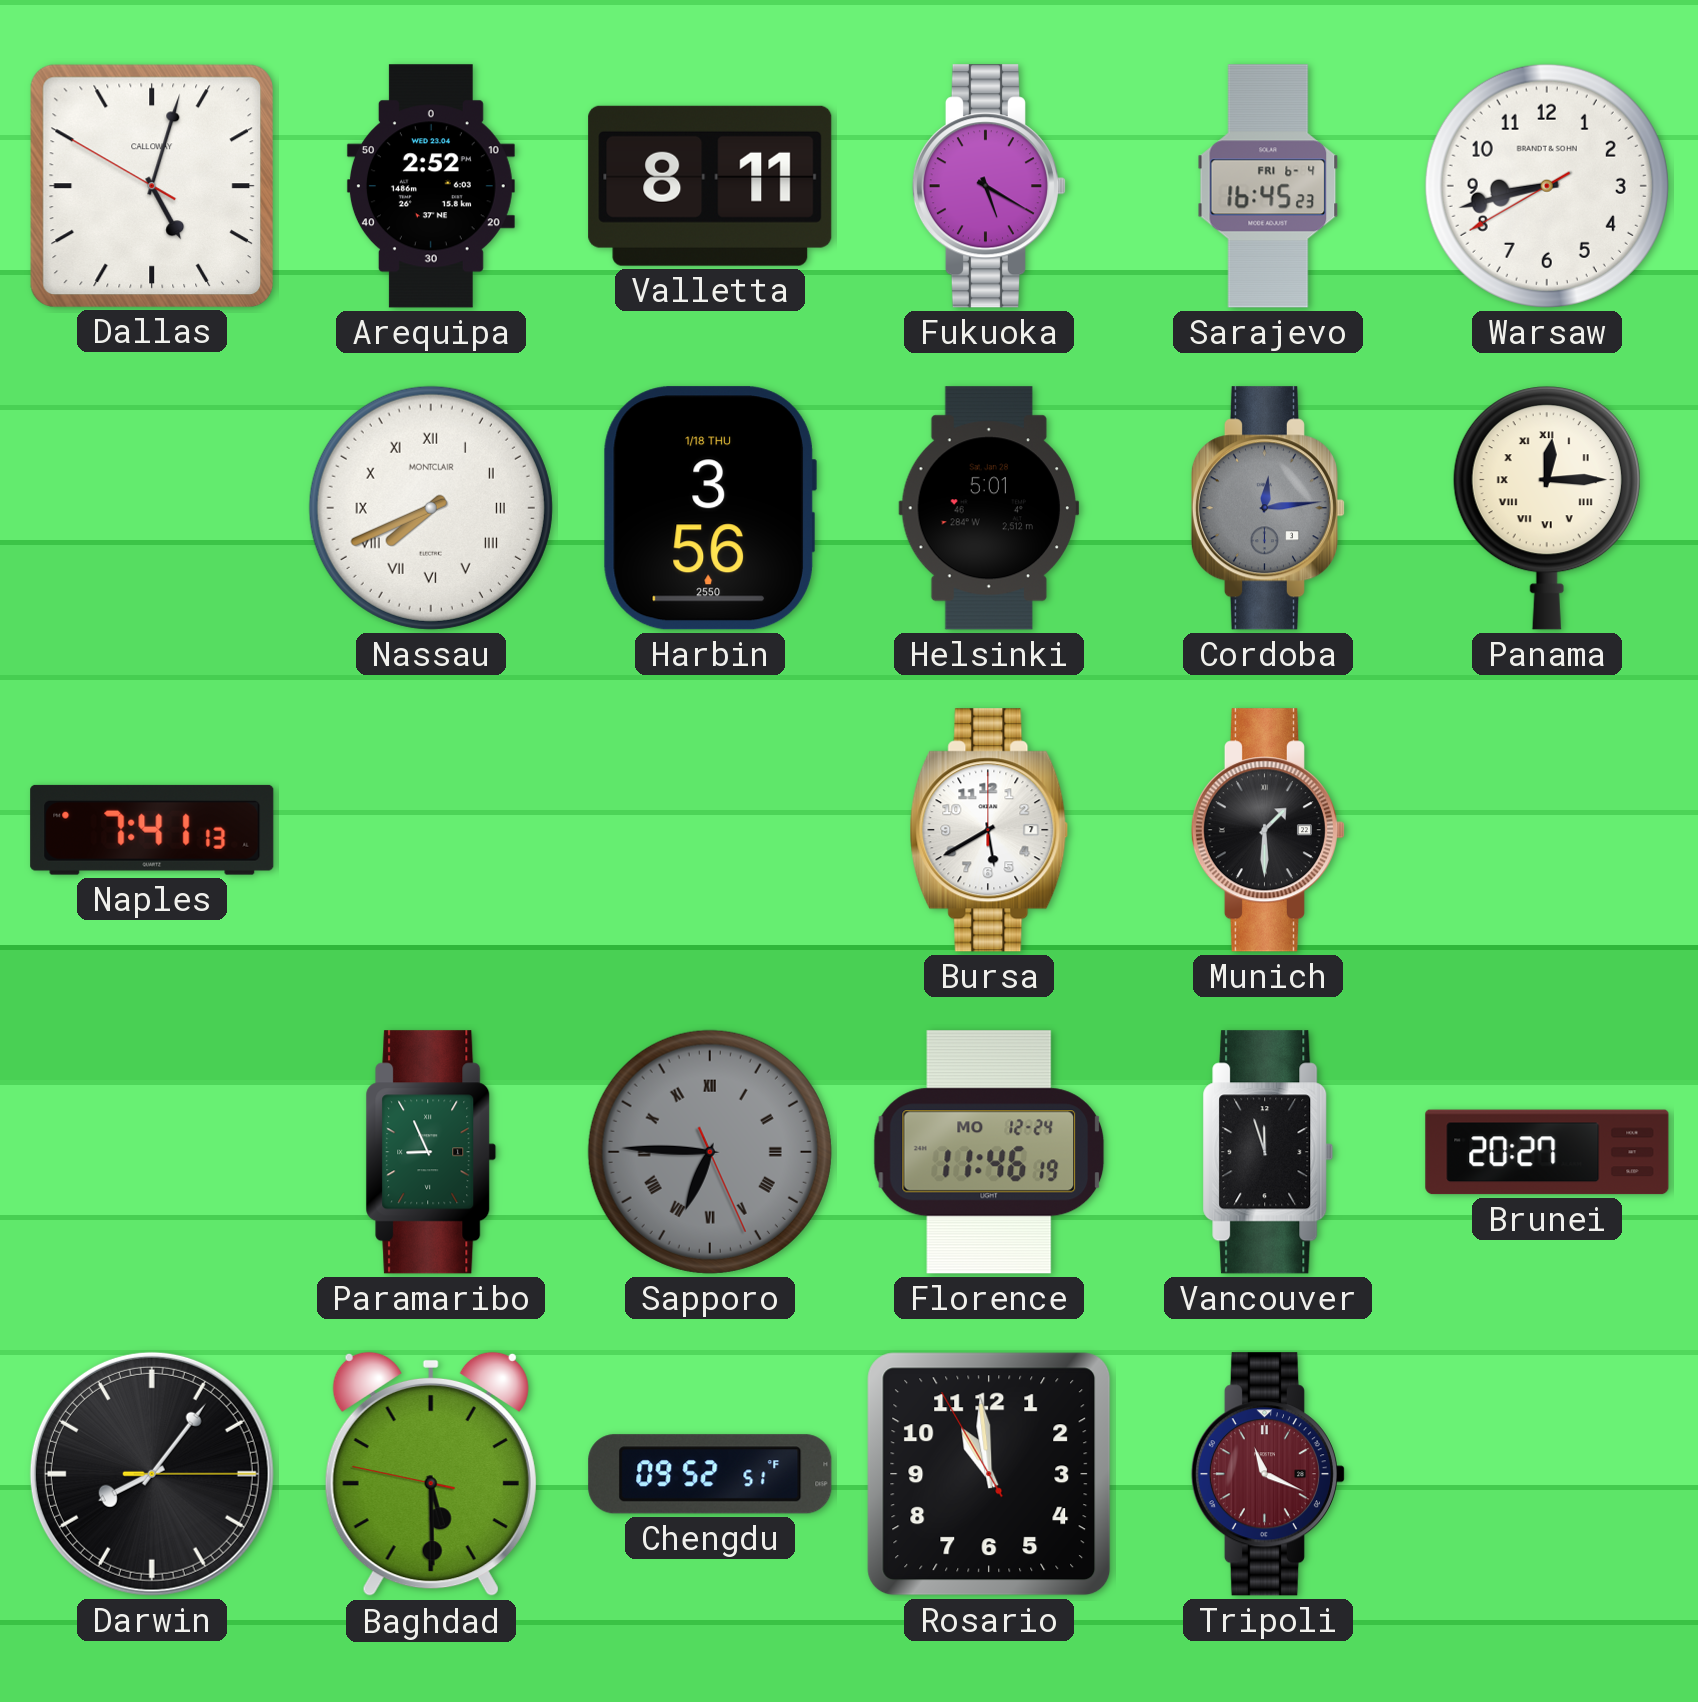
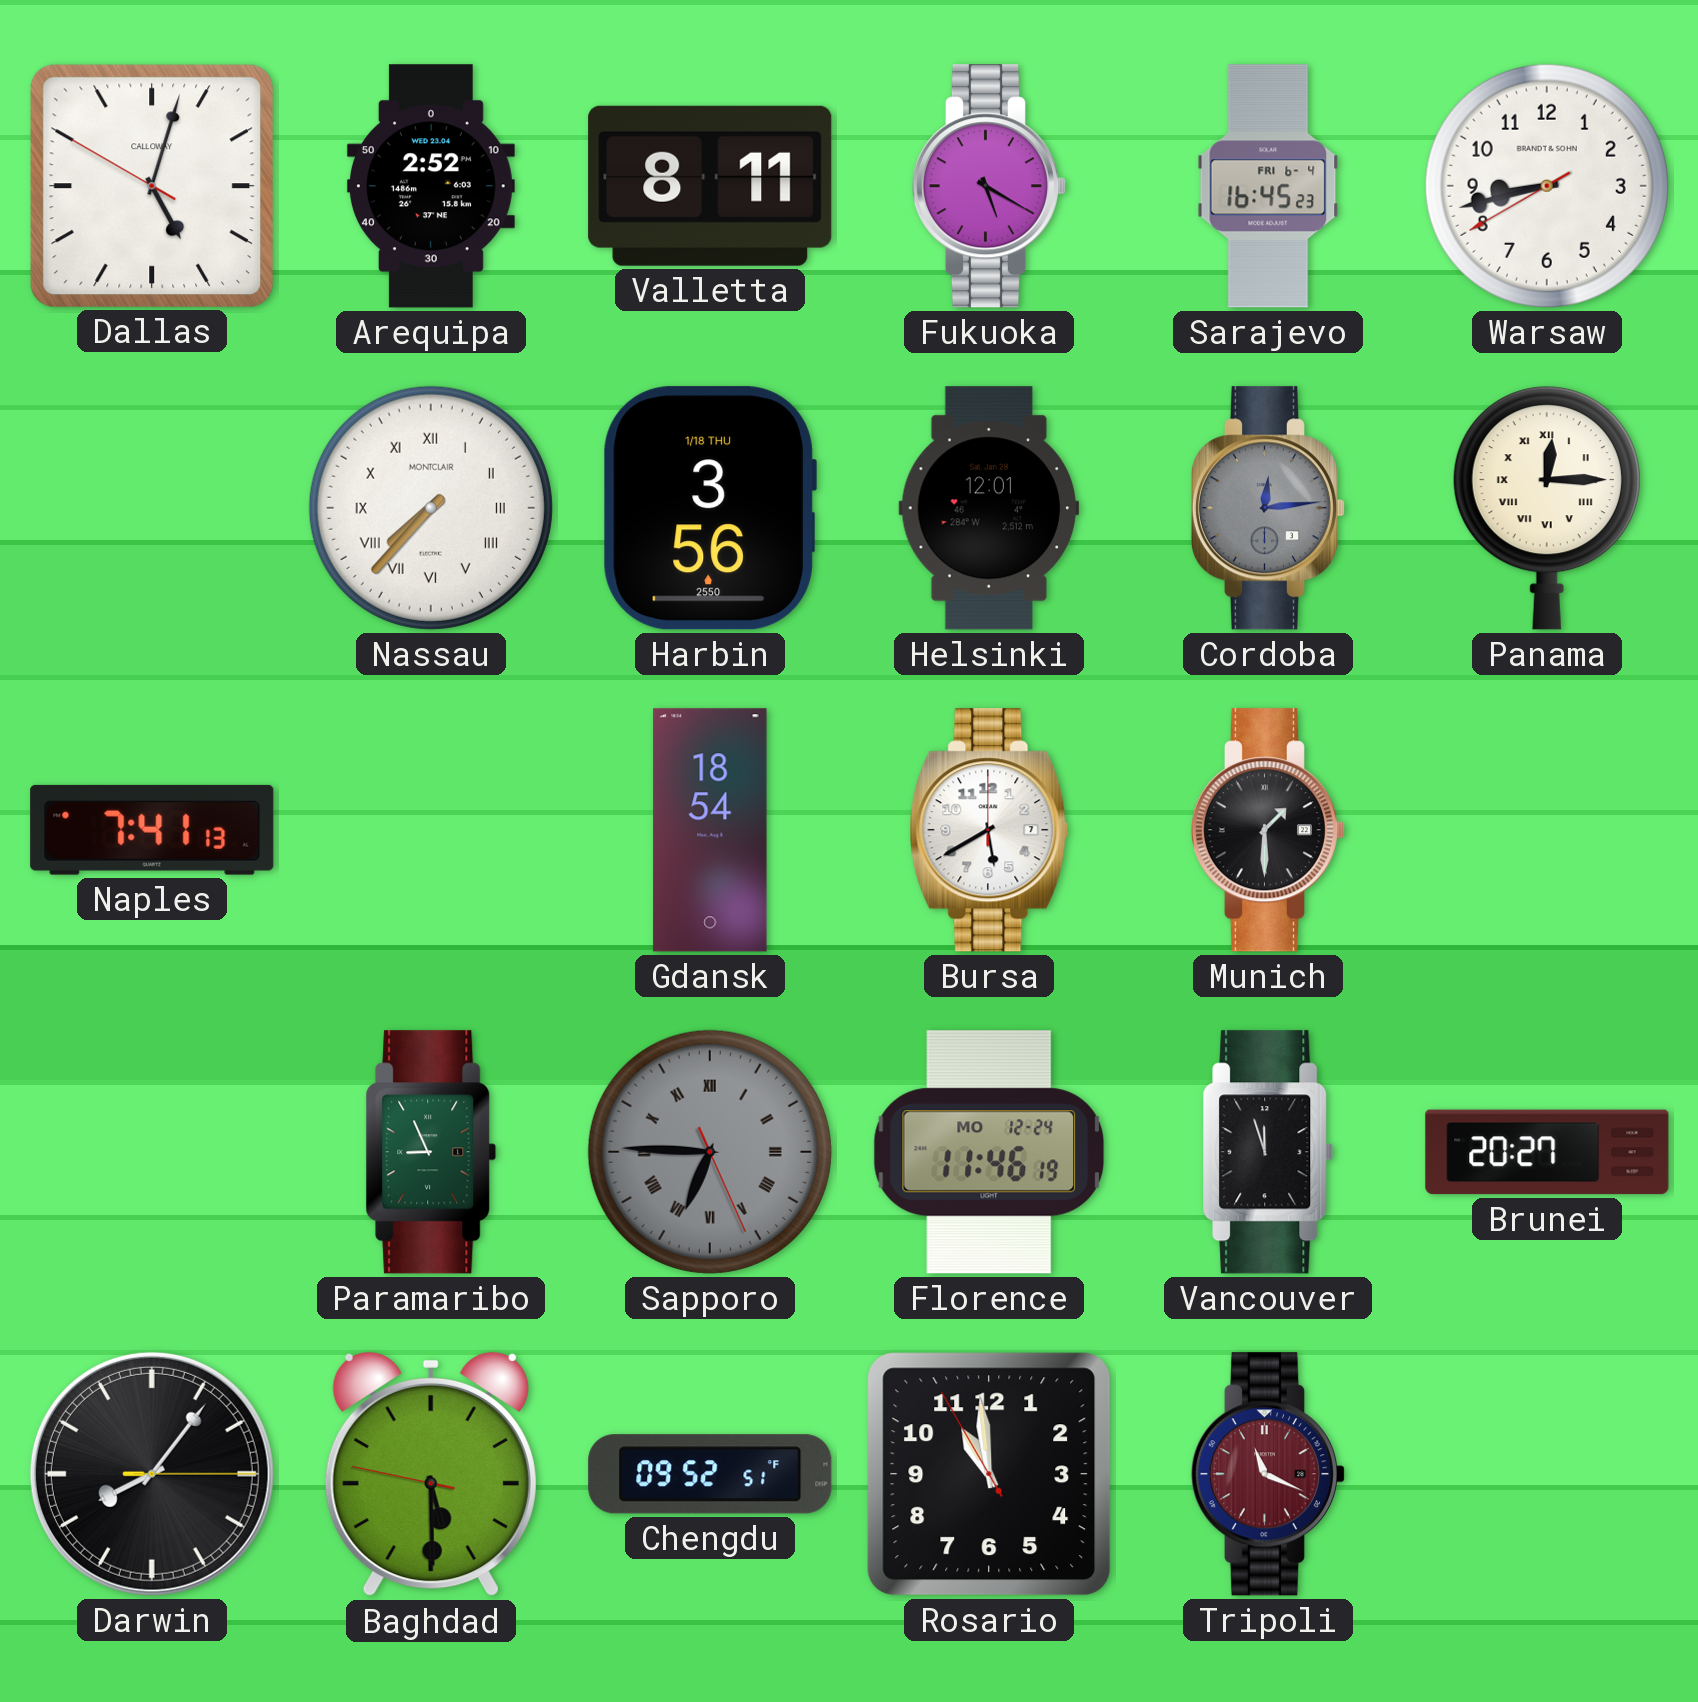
Nassau: 7:41 -> 7:37 (431, 508)
Helsinki: 5:01 -> 12:01 (989, 508)
Gdansk: none -> 18:54 (710, 830)
